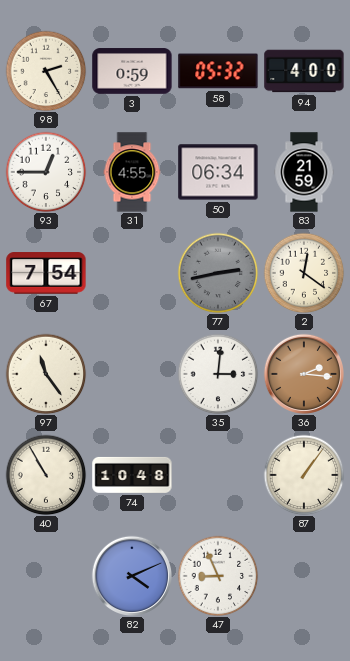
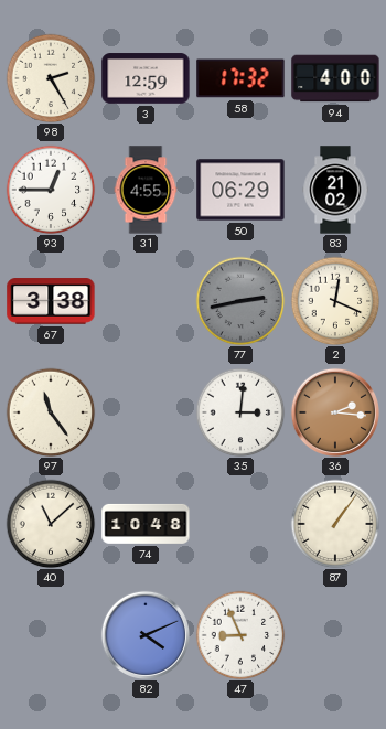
3: 0:59 -> 12:59 (146, 78)
58: 05:32 -> 17:32 (240, 78)
50: 06:34 -> 06:29 (240, 190)
83: 21:59 -> 21:02 (335, 190)
67: 7:54 -> 3:38 (51, 301)
2: 12:21 -> 12:19 (335, 301)
40: 10:55 -> 11:08 (51, 524)
